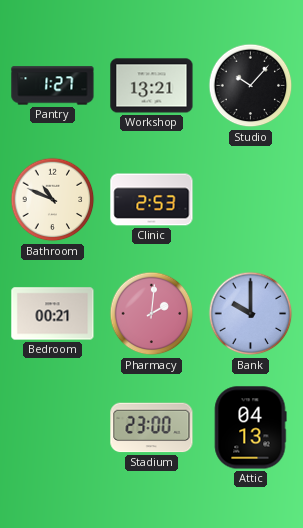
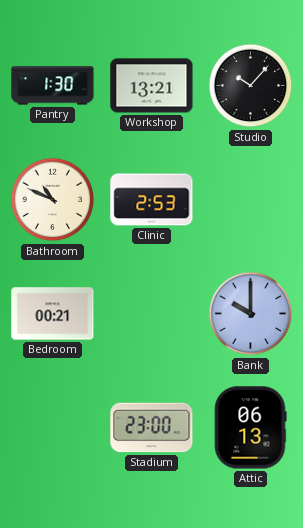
Pantry: 1:27 -> 1:30 (53, 86)
Pharmacy: 2:01 -> none (152, 314)
Attic: 04:13 -> 06:13 (250, 428)
